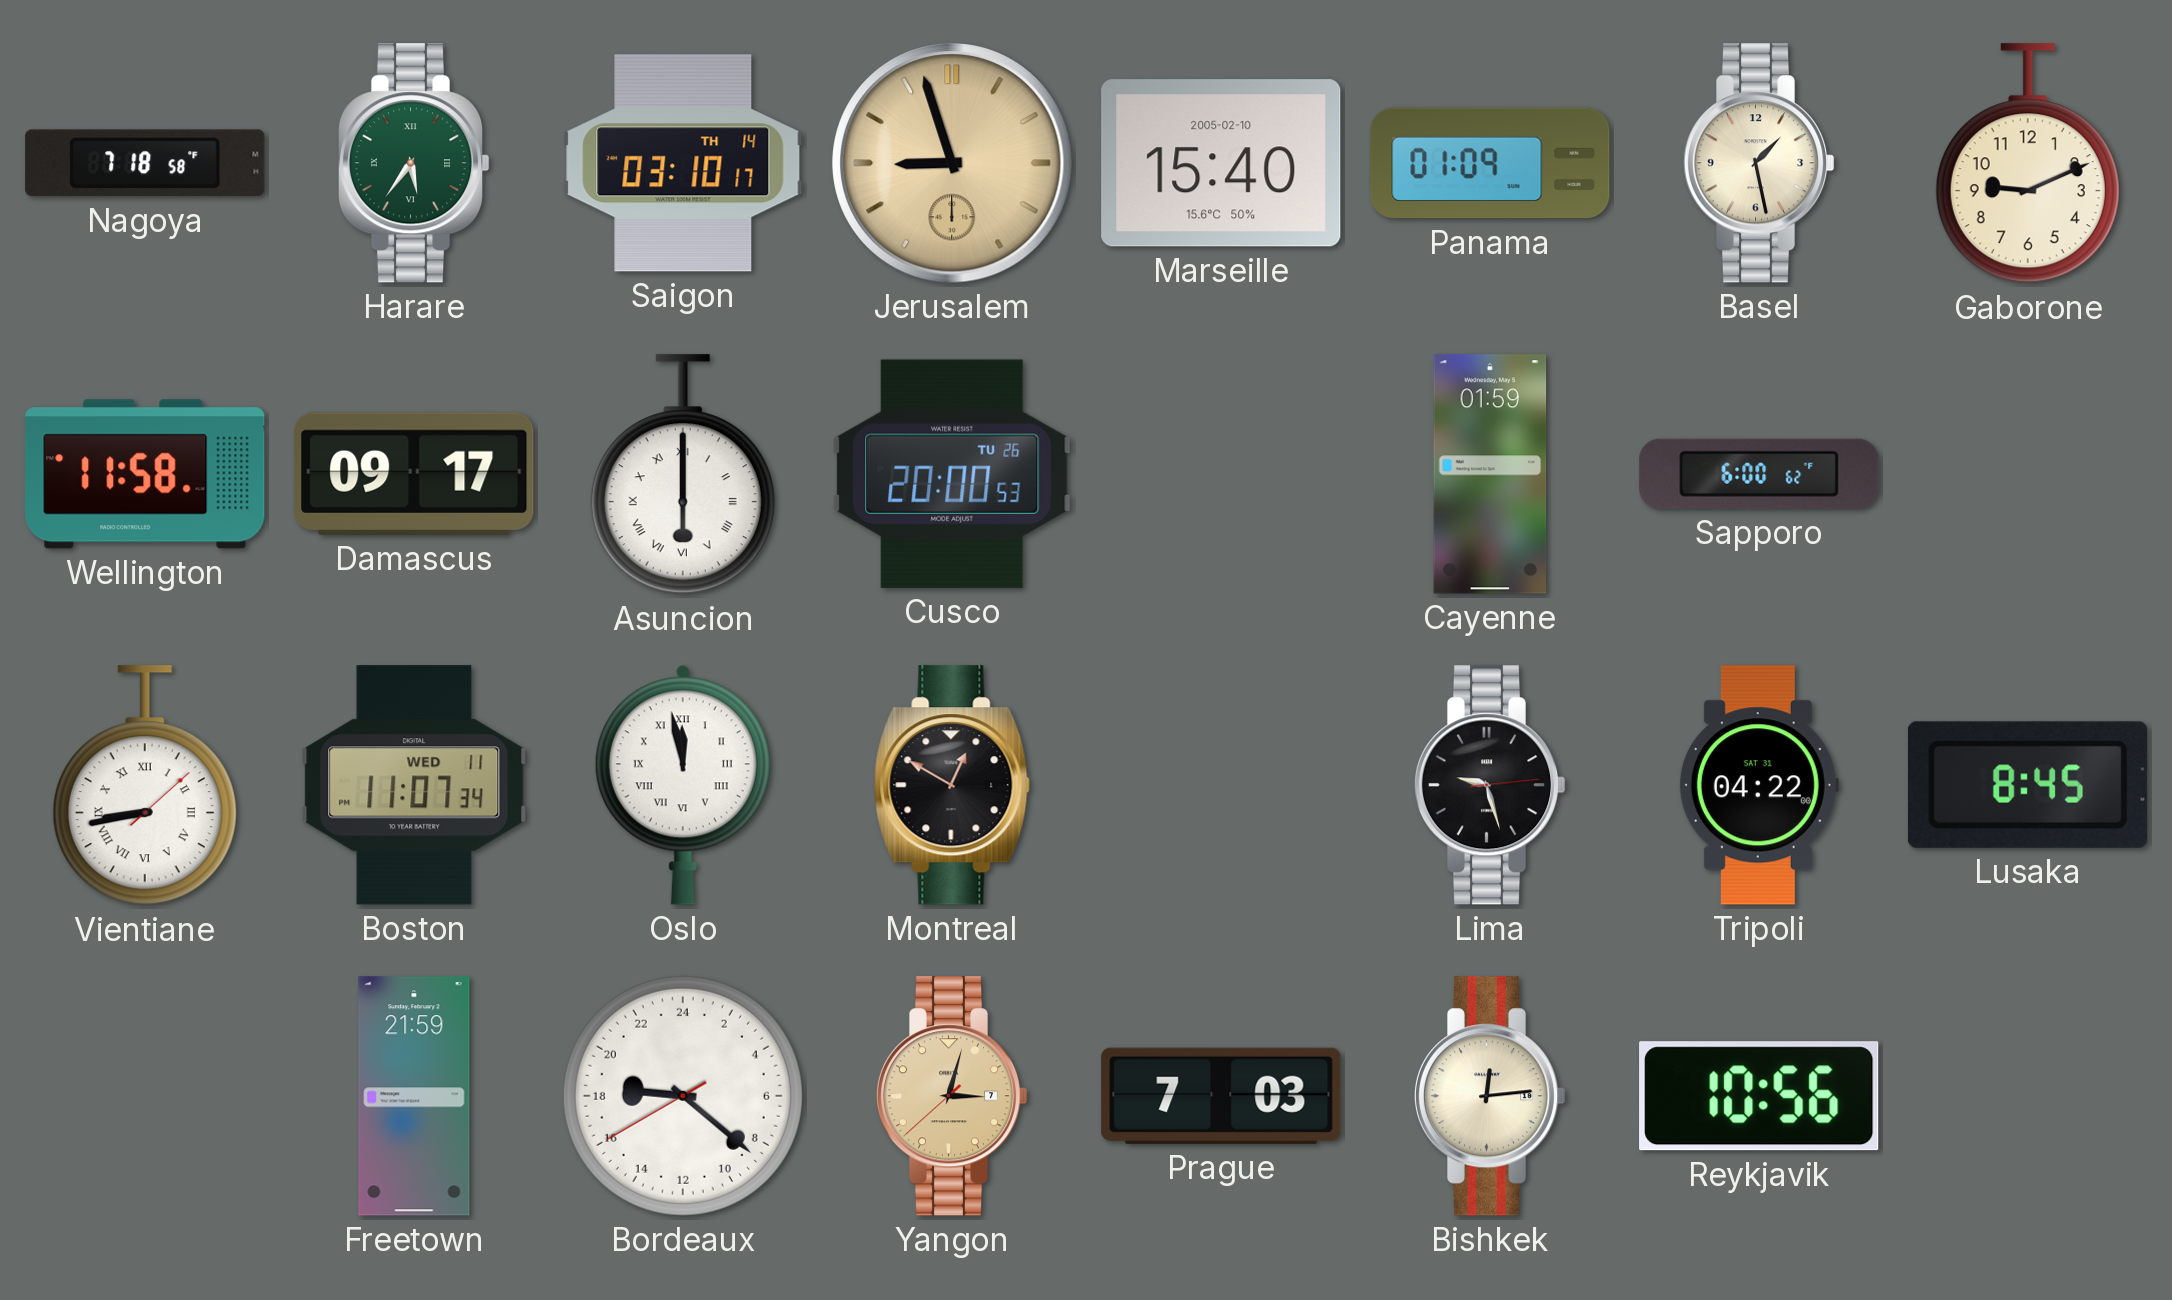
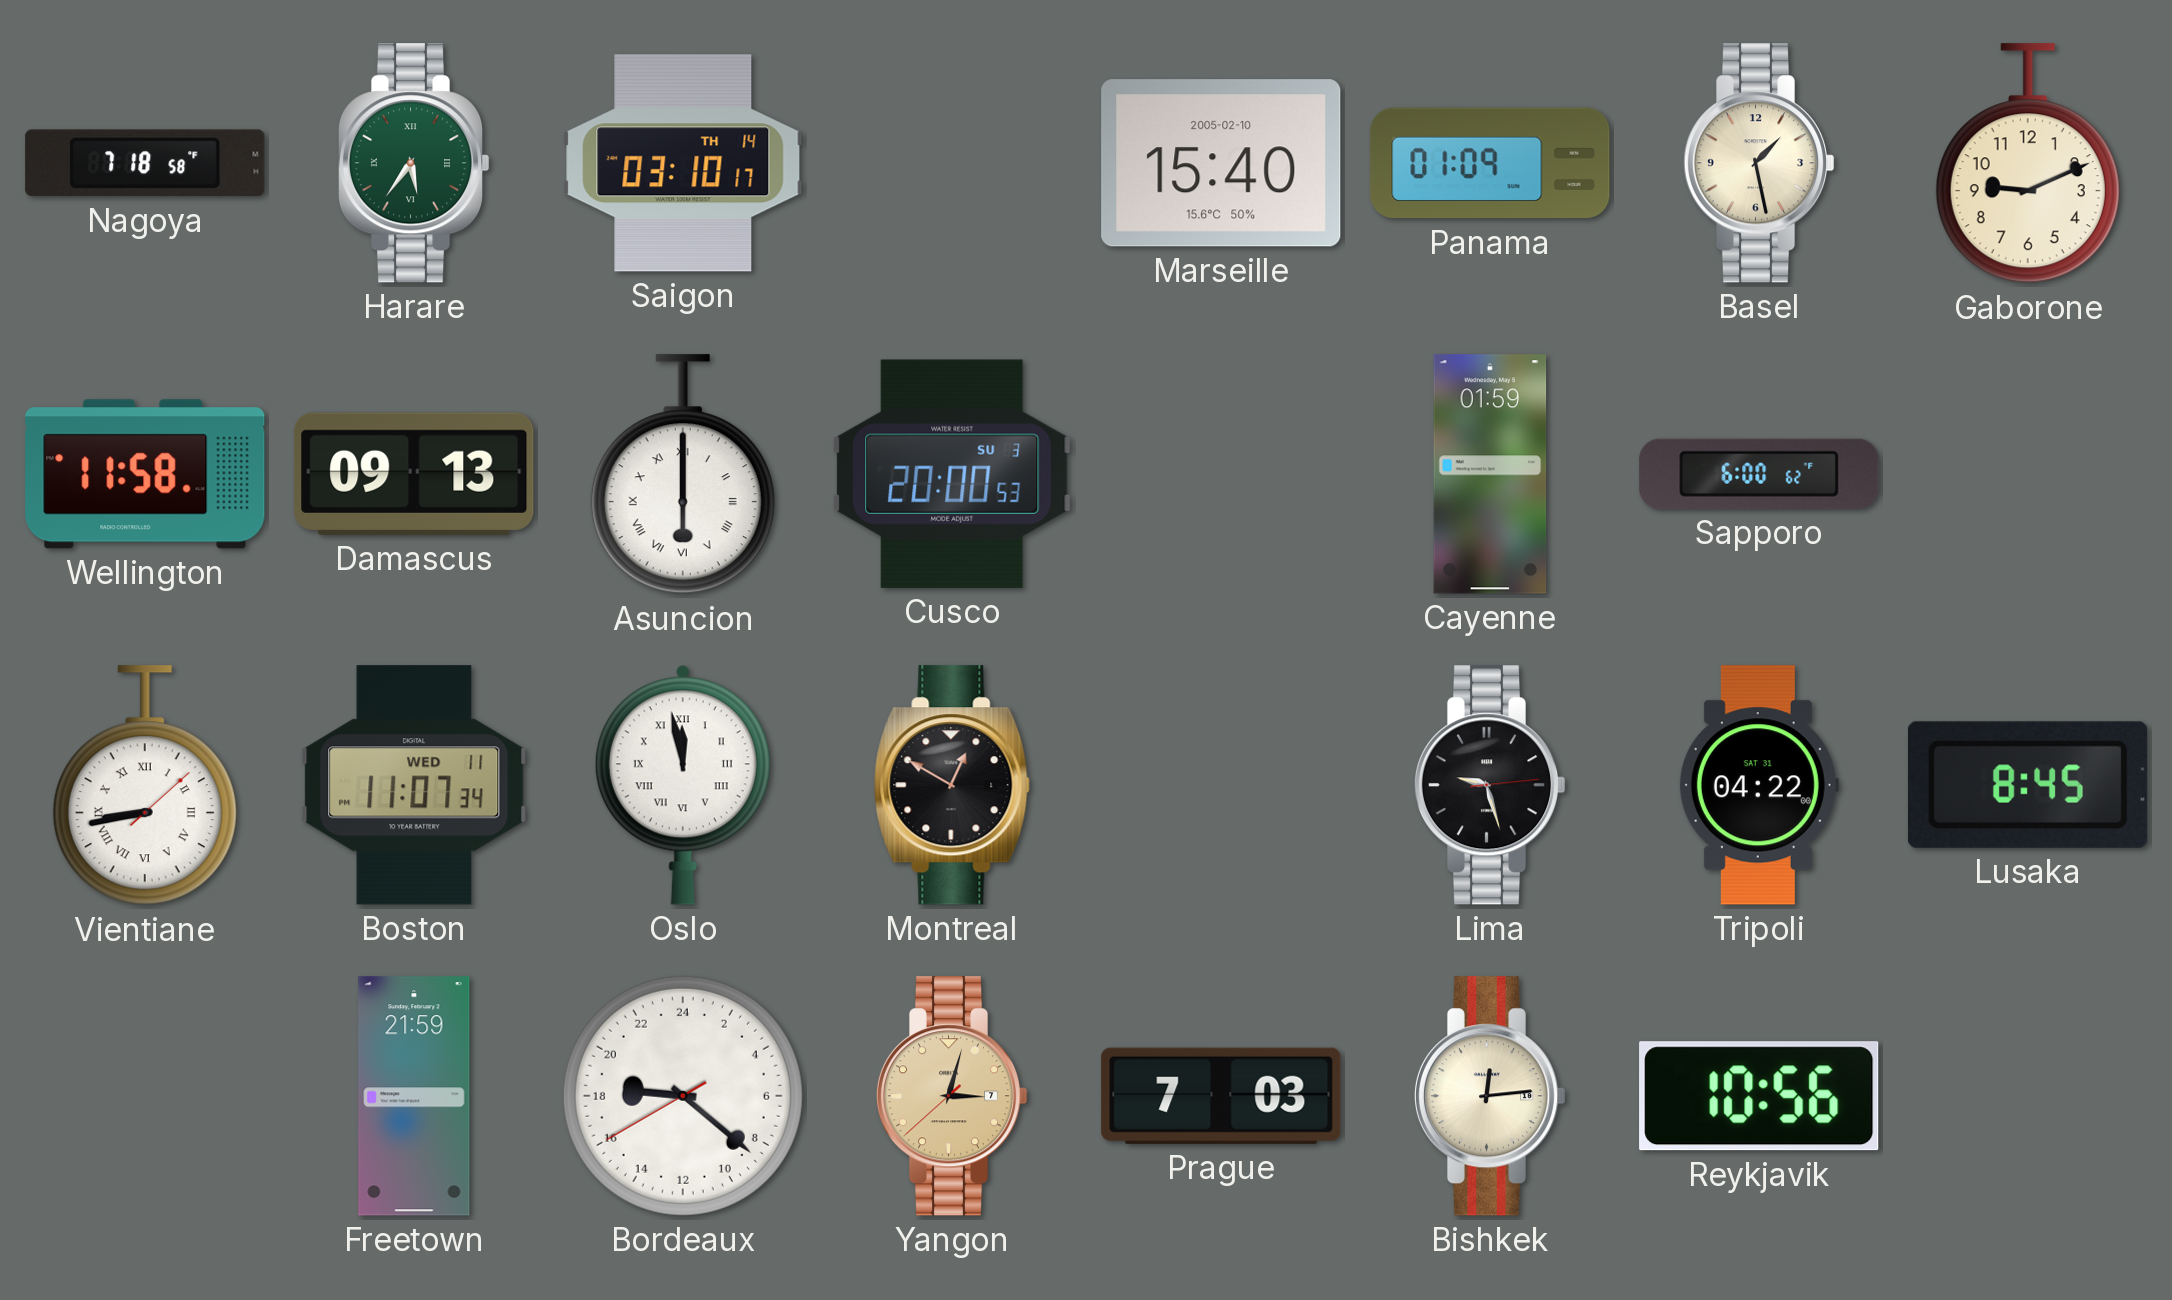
Jerusalem: 8:57 -> none (952, 163)
Damascus: 09:17 -> 09:13 (414, 474)
Cusco date: TU 26 -> SU 3 (952, 474)
